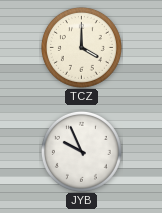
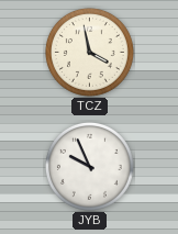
TCZ: 4:00 -> 3:58 (89, 52)
